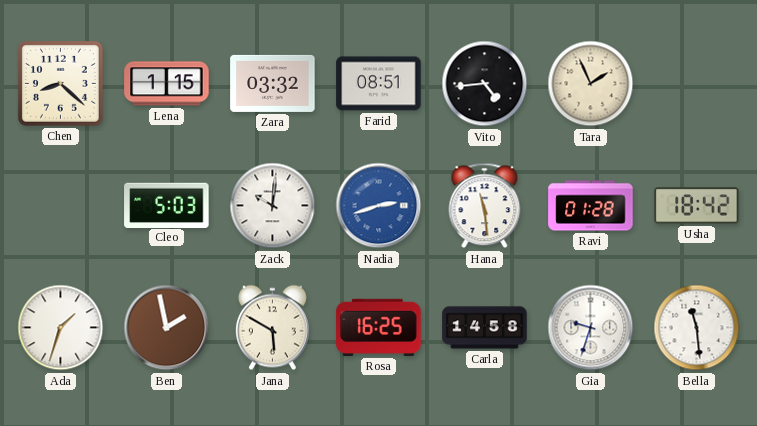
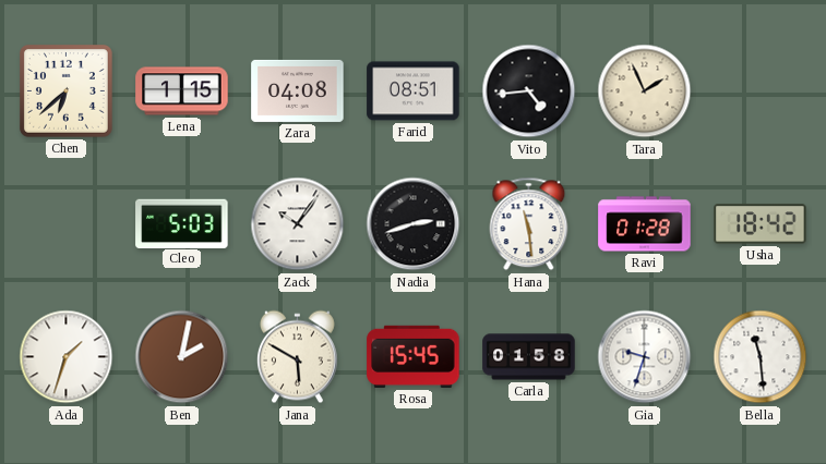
Chen: 8:22 -> 6:38 (65, 90)
Zara: 03:32 -> 04:08 (298, 90)
Zack: 10:01 -> 10:06 (298, 224)
Nadia dial: blue -> black (414, 224)
Ben: 1:58 -> 2:02 (182, 357)
Rosa: 16:25 -> 15:45 (414, 356)
Carla: 14:58 -> 01:58 (529, 357)
